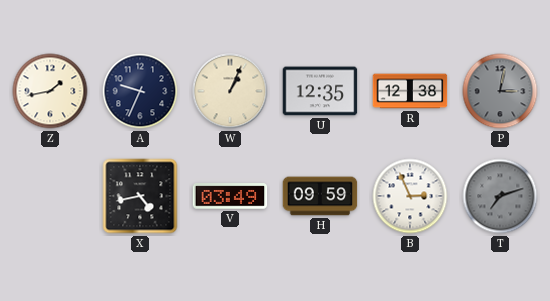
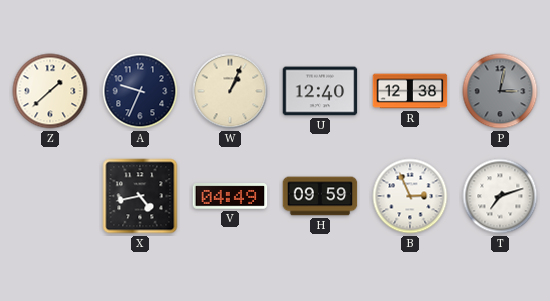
Z: 1:43 -> 1:38 (50, 91)
U: 12:35 -> 12:40 (320, 91)
V: 03:49 -> 04:49 (230, 196)
T dial: grey -> white (500, 196)
